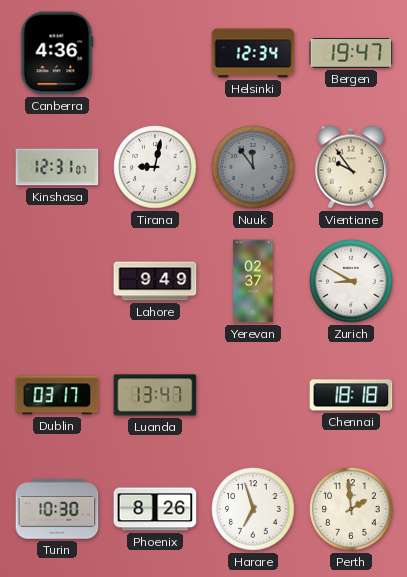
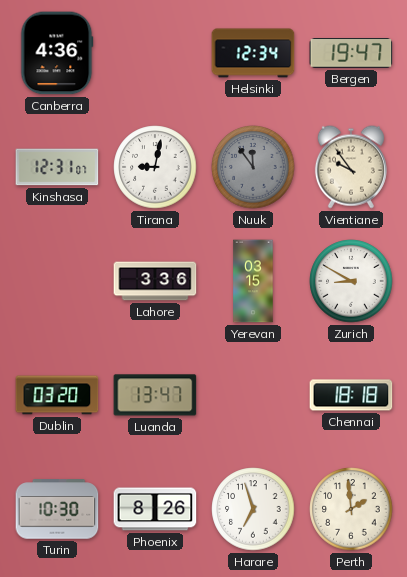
Lahore: 9:49 -> 3:36 (155, 281)
Yerevan: 02:37 -> 03:15 (253, 281)
Dublin: 03:17 -> 03:20 (57, 395)
